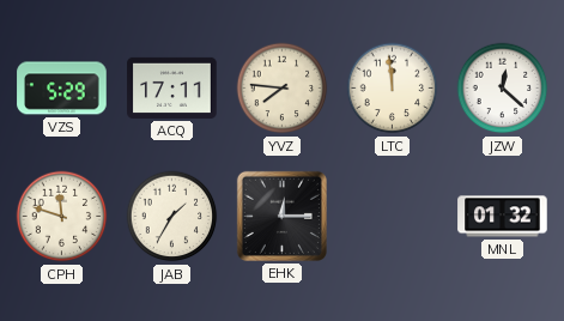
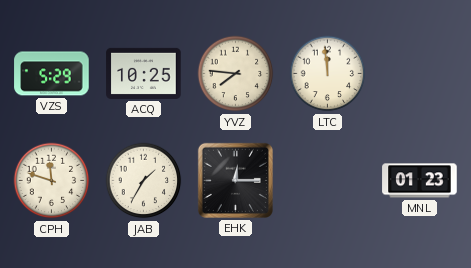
ACQ: 17:11 -> 10:25 (144, 73)
JZW: 12:22 -> none (503, 89)
MNL: 01:32 -> 01:23 (420, 181)
